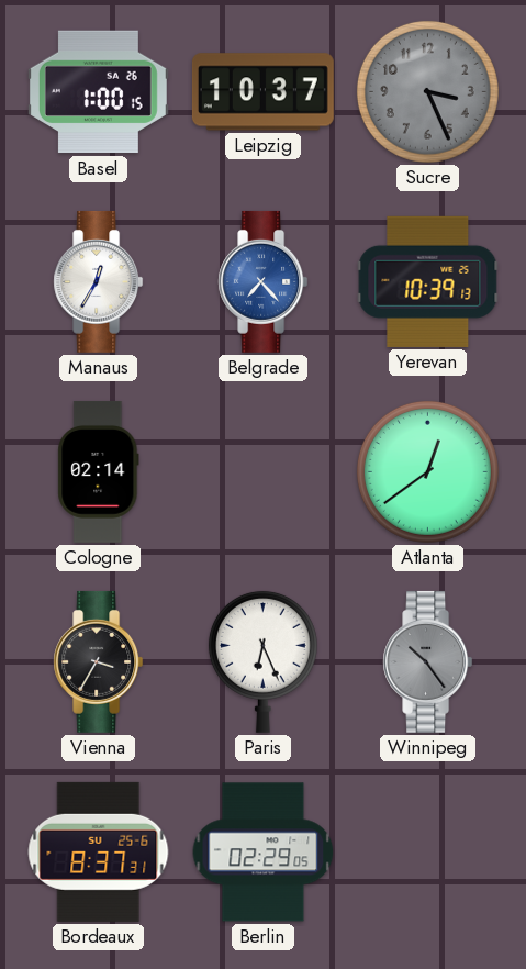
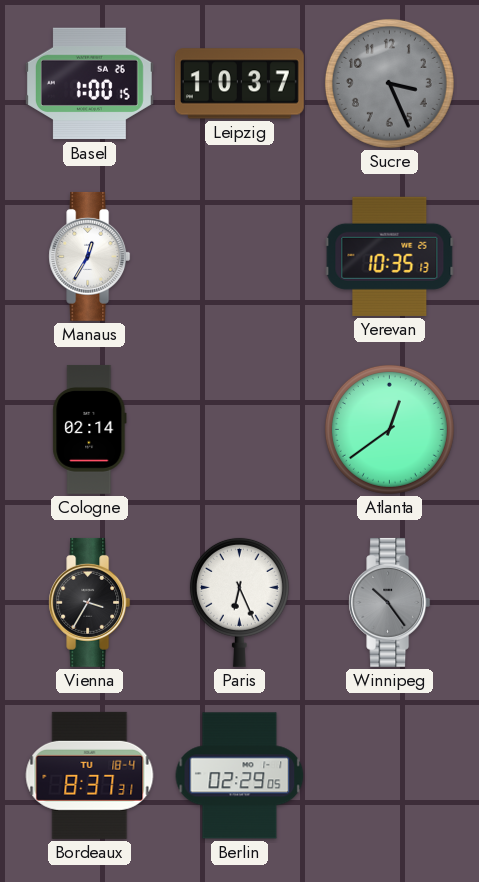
Belgrade: 7:23 -> none (264, 281)
Yerevan: 10:39 -> 10:35 (390, 256)
Bordeaux date: SU 25-6 -> TU 18-4 (90, 775)
